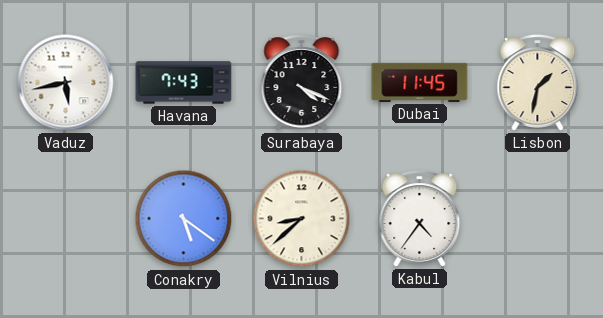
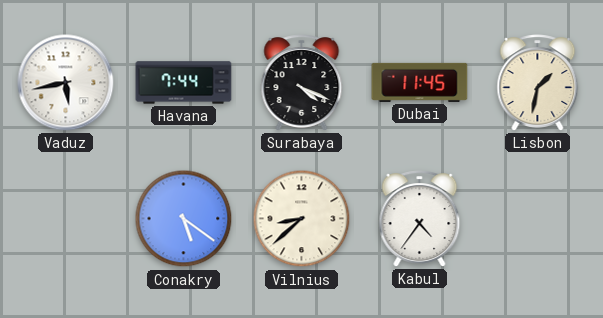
Havana: 7:43 -> 7:44 (184, 83)
